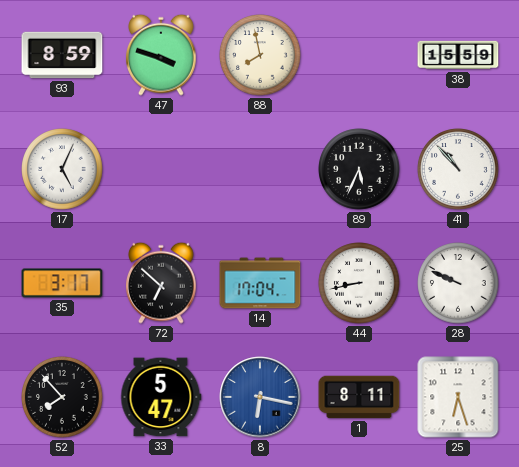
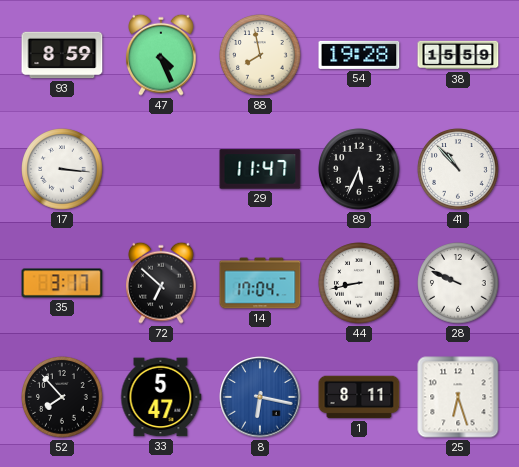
47: 3:48 -> 4:26 (162, 55)
54: none -> 19:28 (359, 55)
17: 5:04 -> 3:16 (62, 169)
29: none -> 11:47 (260, 169)
